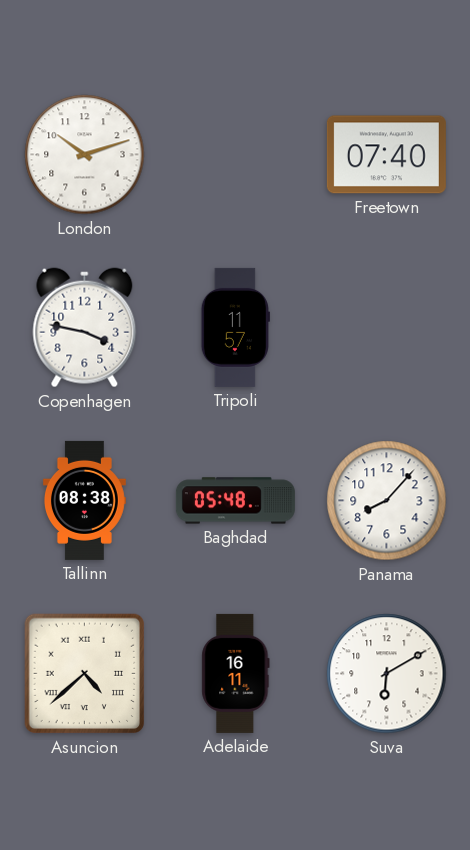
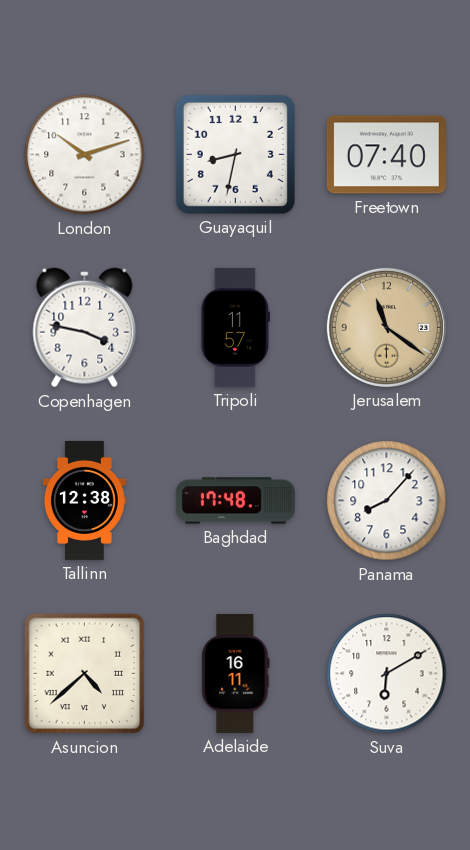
Guayaquil: none -> 8:32 (235, 154)
Jerusalem: none -> 11:21 (386, 327)
Tallinn: 08:38 -> 12:38 (84, 500)
Baghdad: 05:48 -> 17:48 (235, 501)
